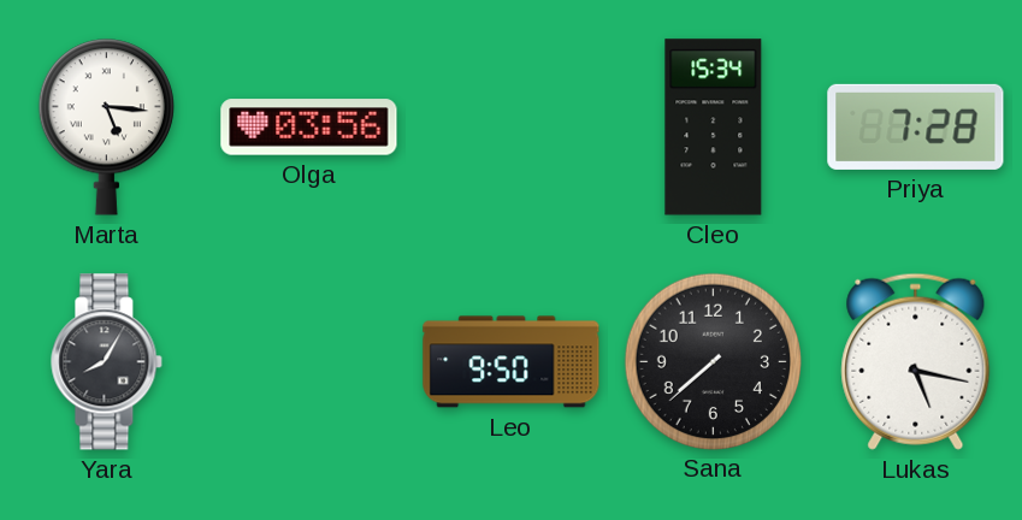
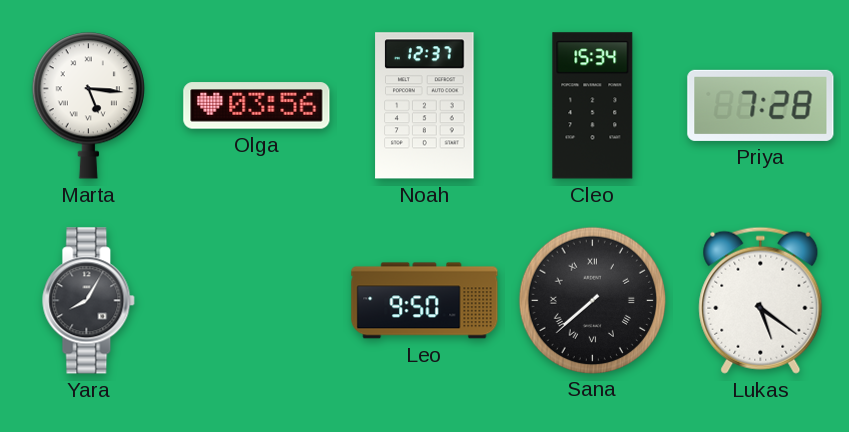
Noah: none -> 12:37 (425, 106)
Sana numerals: Arabic -> Roman (592, 300)
Lukas: 5:17 -> 5:21 (761, 300)
